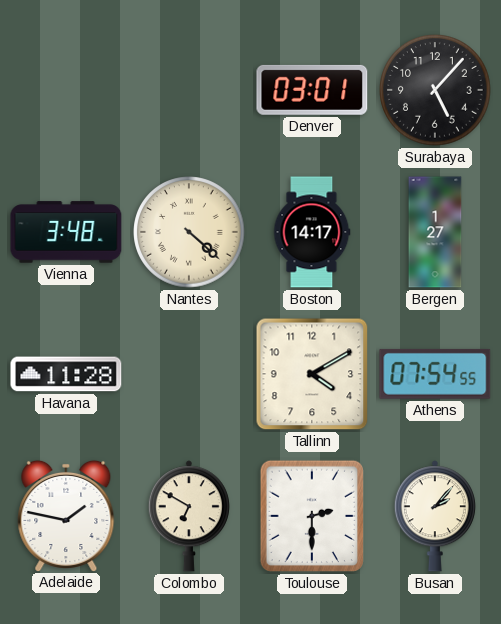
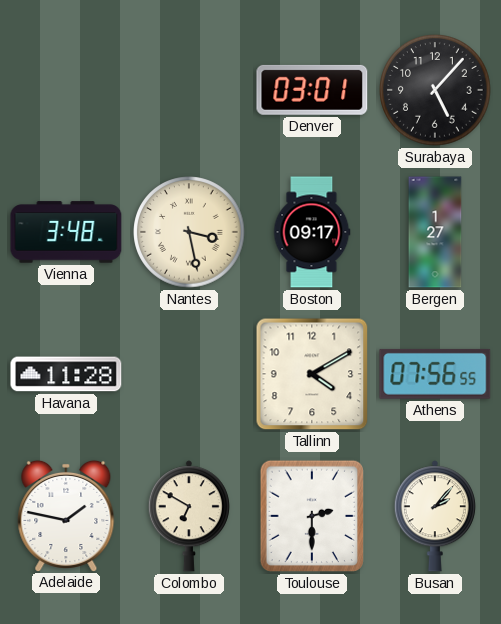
Nantes: 4:22 -> 3:28 (189, 232)
Boston: 14:17 -> 09:17 (312, 232)
Athens: 07:54 -> 07:56 (435, 374)
